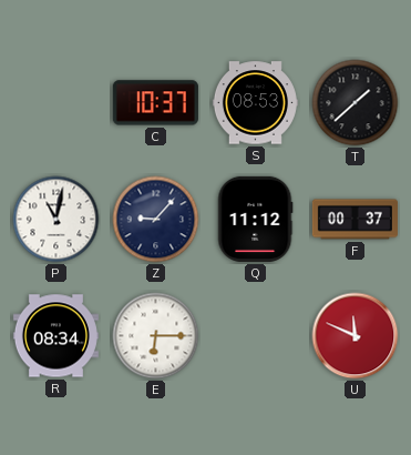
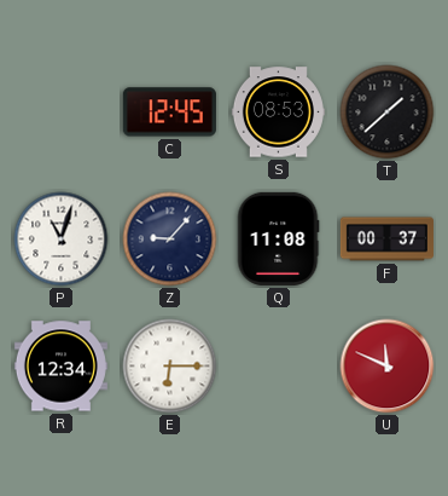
C: 10:37 -> 12:45 (169, 113)
P: 11:02 -> 11:03 (62, 240)
Q: 11:12 -> 11:08 (278, 238)
R: 08:34 -> 12:34 (60, 367)
